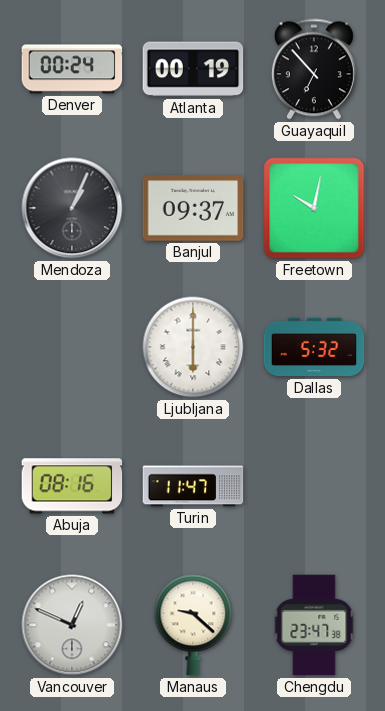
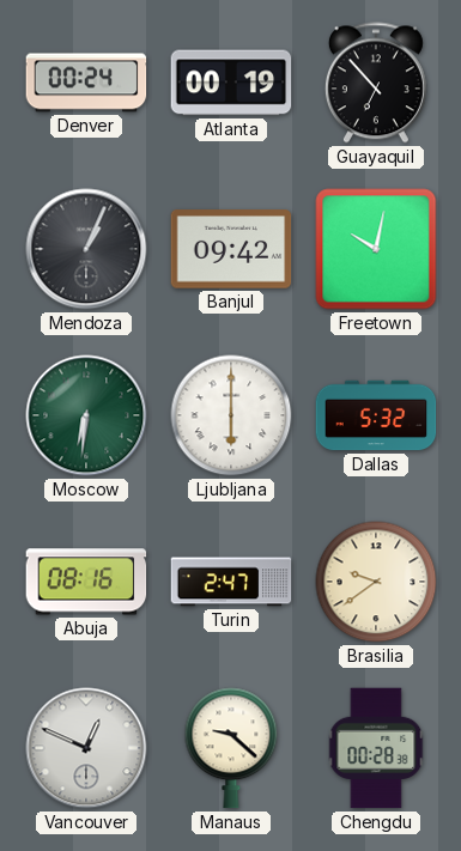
Banjul: 09:37 -> 09:42 (231, 249)
Moscow: none -> 6:31 (86, 415)
Turin: 11:47 -> 2:47 (231, 582)
Brasilia: none -> 9:39 (376, 582)
Chengdu: 23:47 -> 00:28 (376, 748)
